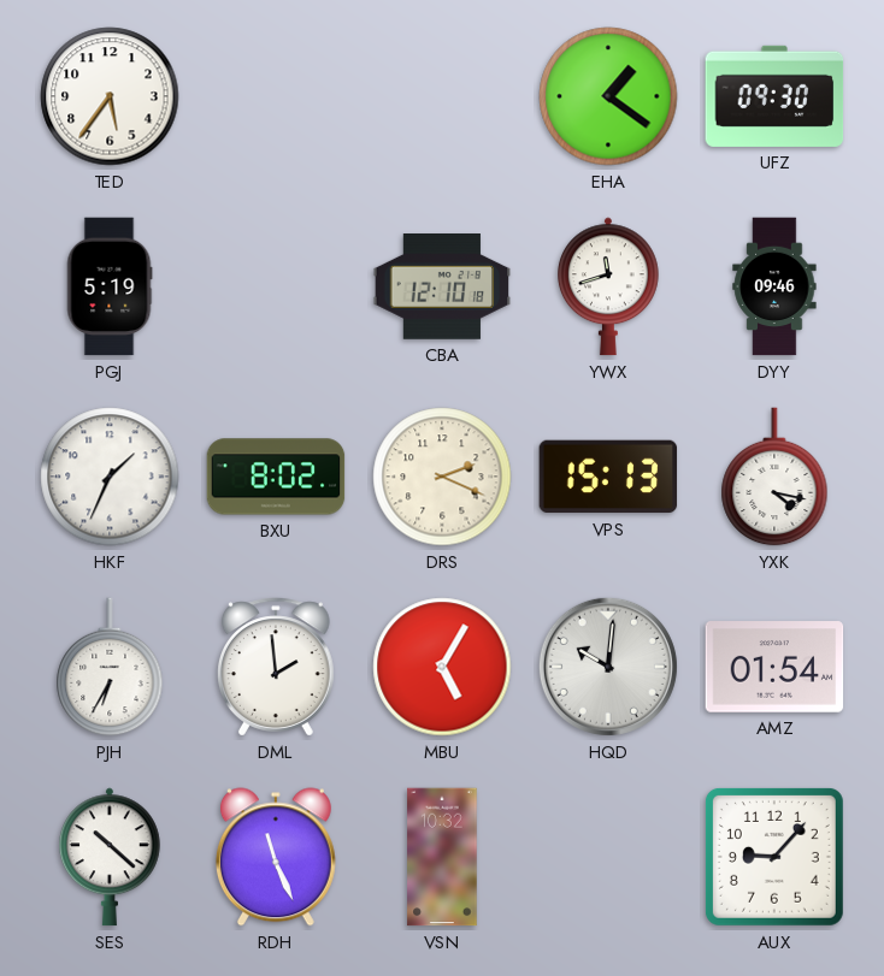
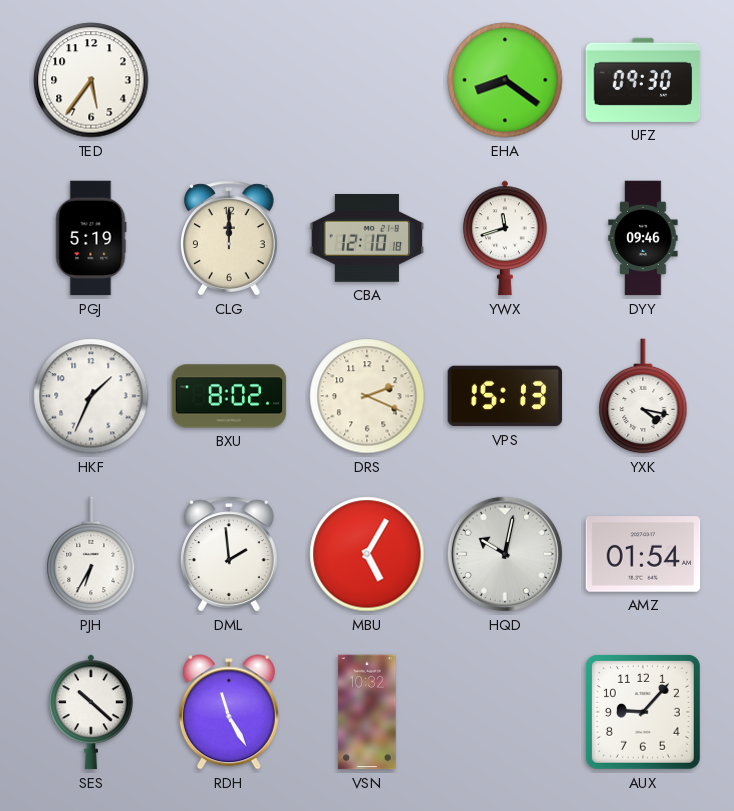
EHA: 1:21 -> 8:21 (505, 80)
CLG: none -> 12:00 (229, 238)
HQD: 10:01 -> 10:02 (505, 554)
RDH: 11:26 -> 11:25 (229, 712)
